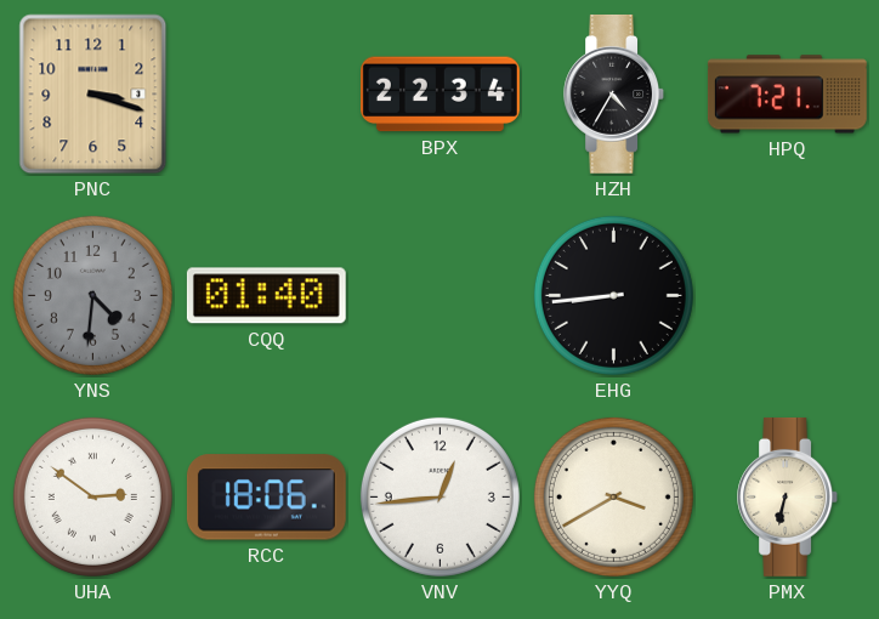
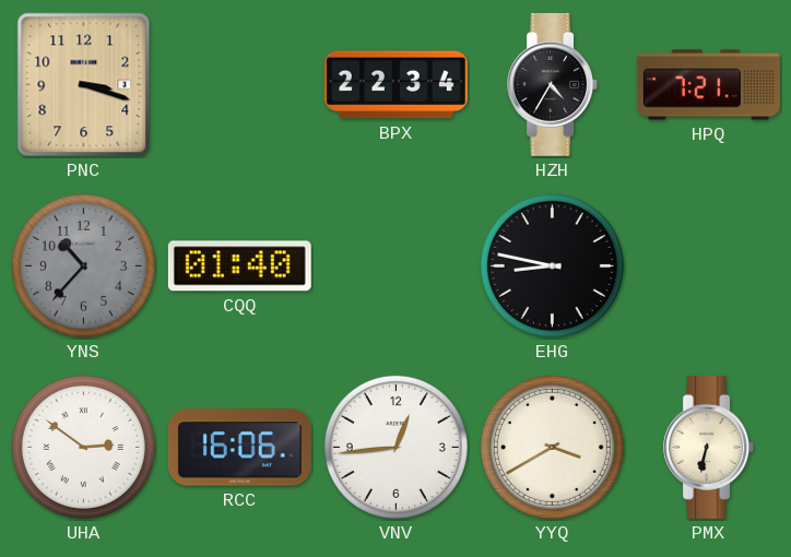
YNS: 4:31 -> 10:37 (83, 265)
EHG: 8:44 -> 8:47 (552, 265)
RCC: 18:06 -> 16:06 (239, 448)
